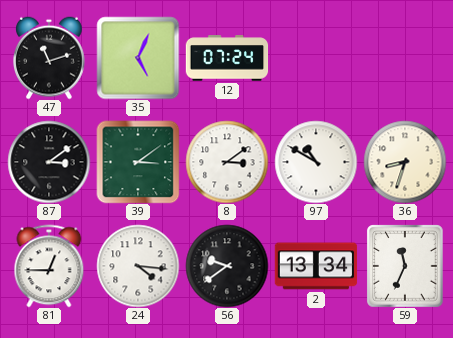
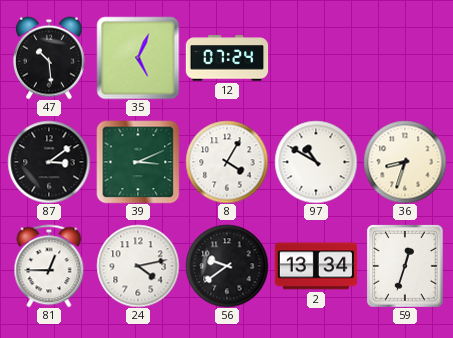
47: 11:12 -> 10:29 (50, 58)
39: 3:09 -> 3:11 (138, 162)
8: 3:09 -> 4:05 (227, 162)
24: 4:16 -> 4:13 (138, 266)
59: 11:34 -> 12:33 (405, 266)
